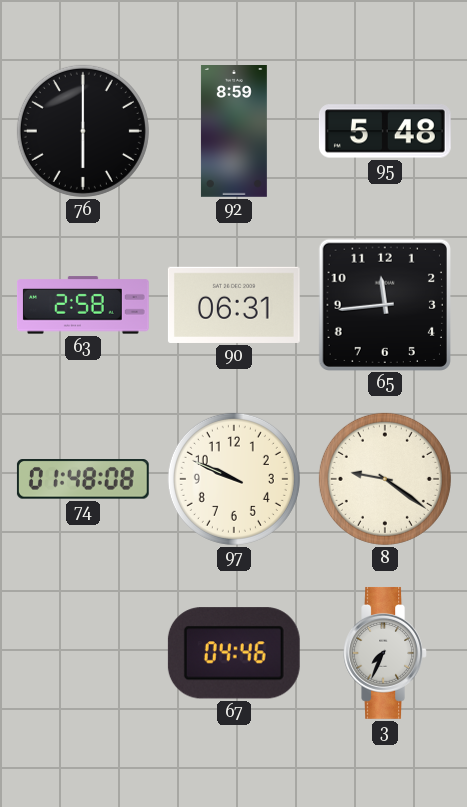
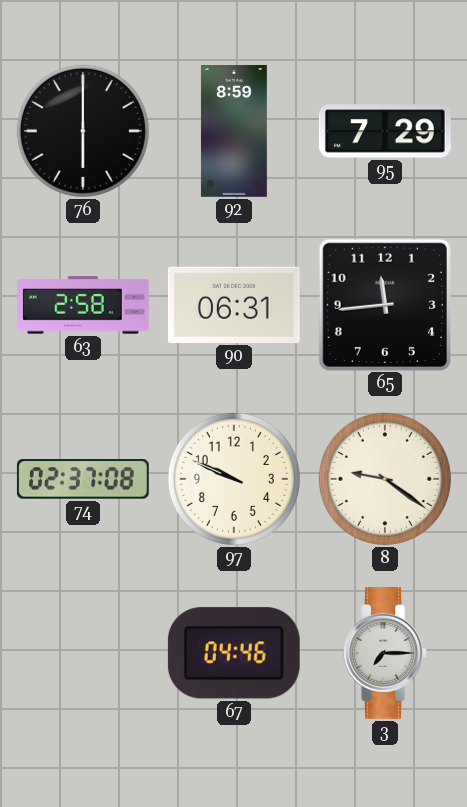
95: 5:48 -> 7:29 (385, 131)
74: 01:48 -> 02:37 (83, 479)
3: 7:34 -> 7:15 (385, 653)
